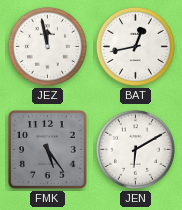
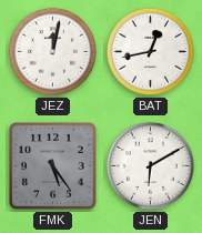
JEZ: 11:58 -> 12:02 (52, 51)
